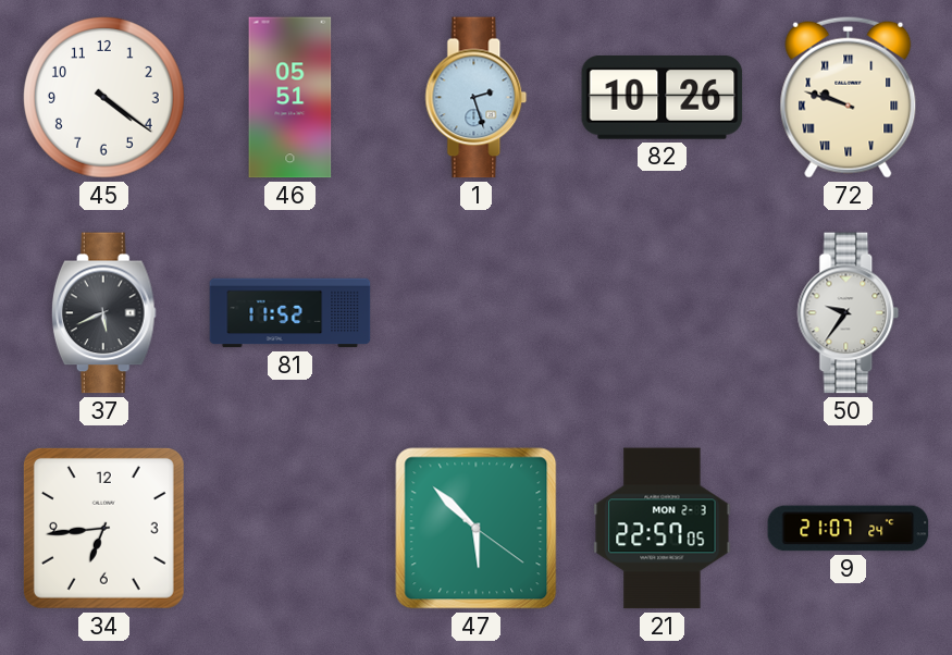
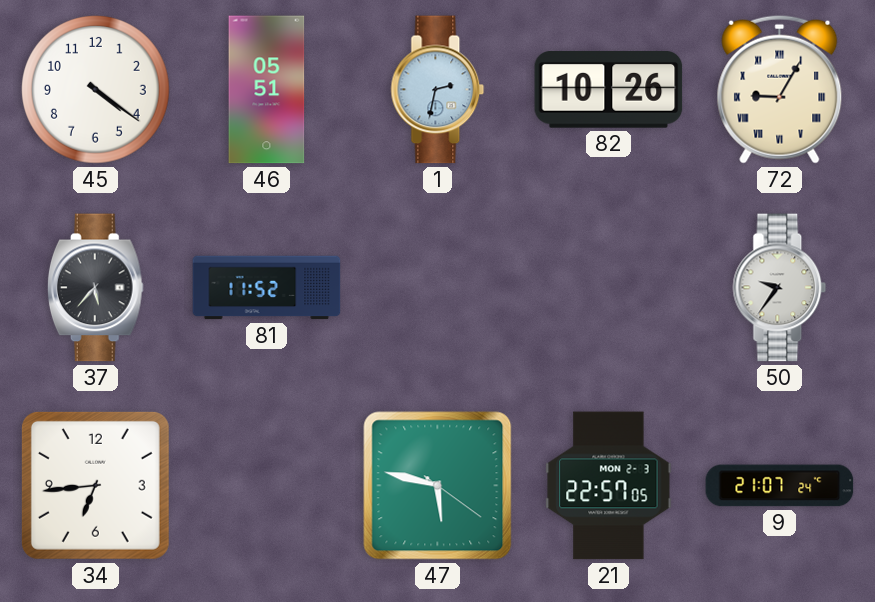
1: 2:27 -> 2:32 (438, 90)
72: 9:48 -> 9:05 (780, 89)
37: 5:41 -> 5:37 (95, 288)
47: 5:52 -> 5:47 (438, 486)
